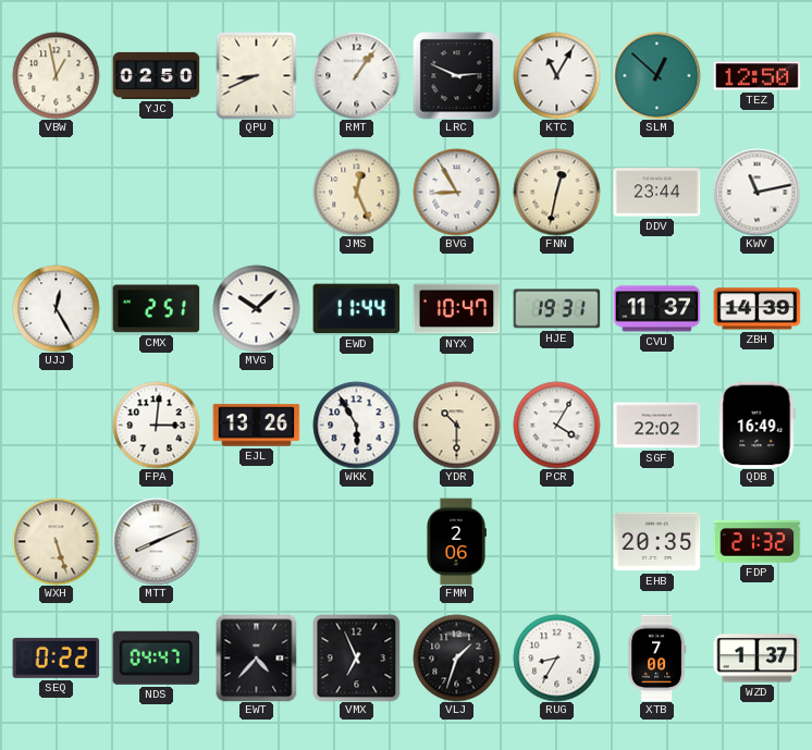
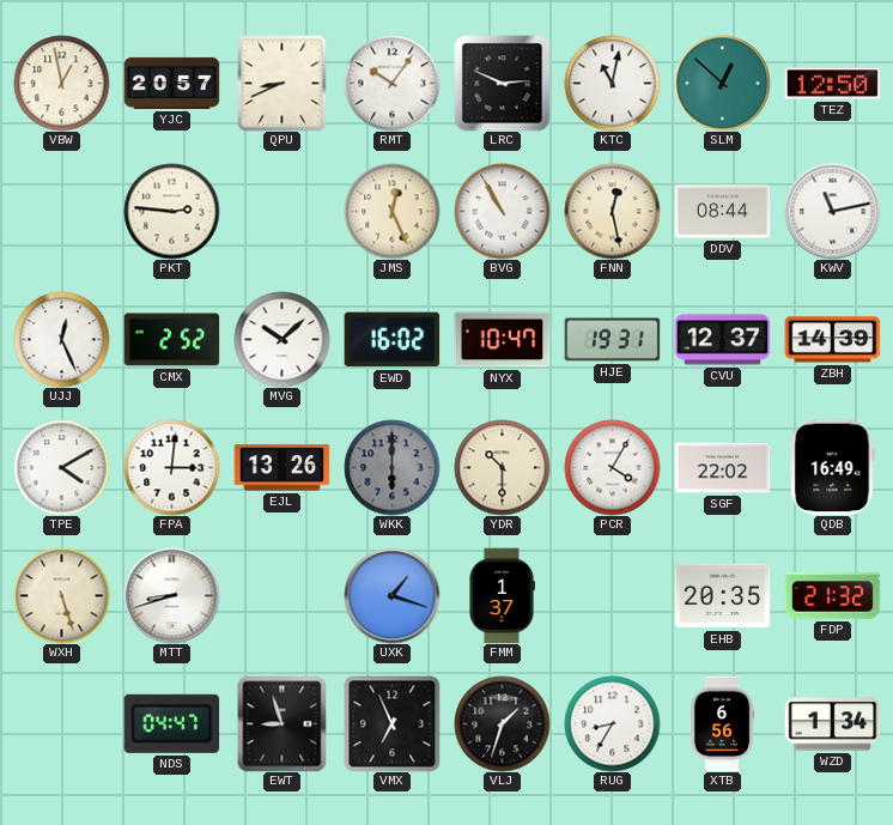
YJC: 02:50 -> 20:57 (171, 83)
RMT: 1:06 -> 10:06 (391, 83)
KTC: 11:05 -> 11:02 (612, 83)
PKT: none -> 2:46 (171, 211)
BVG: 8:55 -> 10:55 (502, 211)
FNN: 12:32 -> 12:28 (612, 211)
DDV: 23:44 -> 08:44 (722, 212)
UJJ: 12:25 -> 12:26 (61, 339)
CMX: 2:51 -> 2:52 (171, 340)
EWD: 11:44 -> 16:02 (391, 340)
CVU: 11:37 -> 12:37 (722, 340)
TPE: none -> 4:10 (61, 467)
WKK: 5:55 -> 6:00 (391, 467)
WKK dial: white -> grey (391, 467)
MTT: 8:11 -> 8:42 (171, 595)
UXK: none -> 1:18 (391, 595)
FMM: 2:06 -> 1:37 (503, 595)
SEQ: 0:22 -> none (56, 657)
EWT: 4:37 -> 8:57 (283, 723)
XTB: 7:00 -> 6:56 (723, 723)
WZD: 1:37 -> 1:34 (832, 724)
